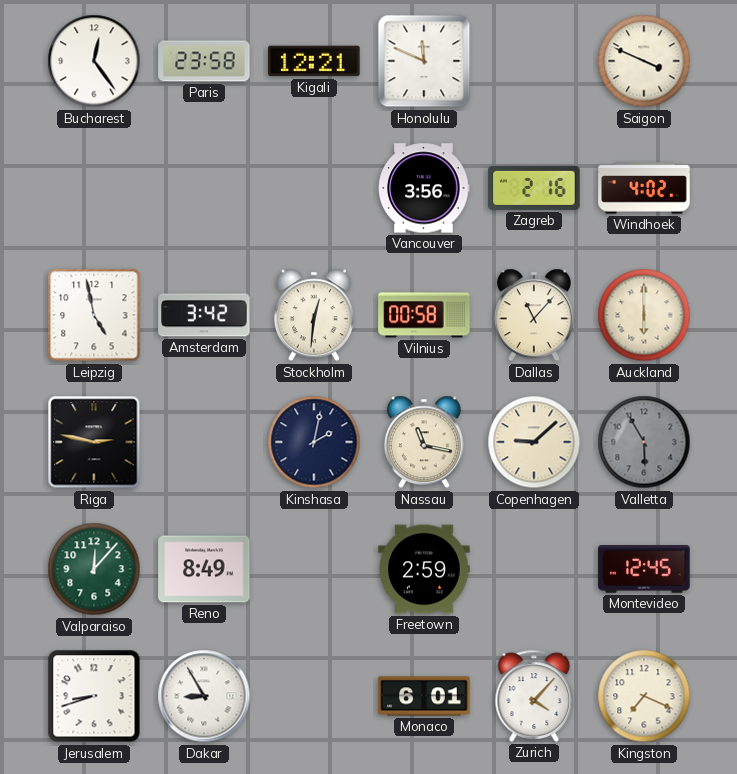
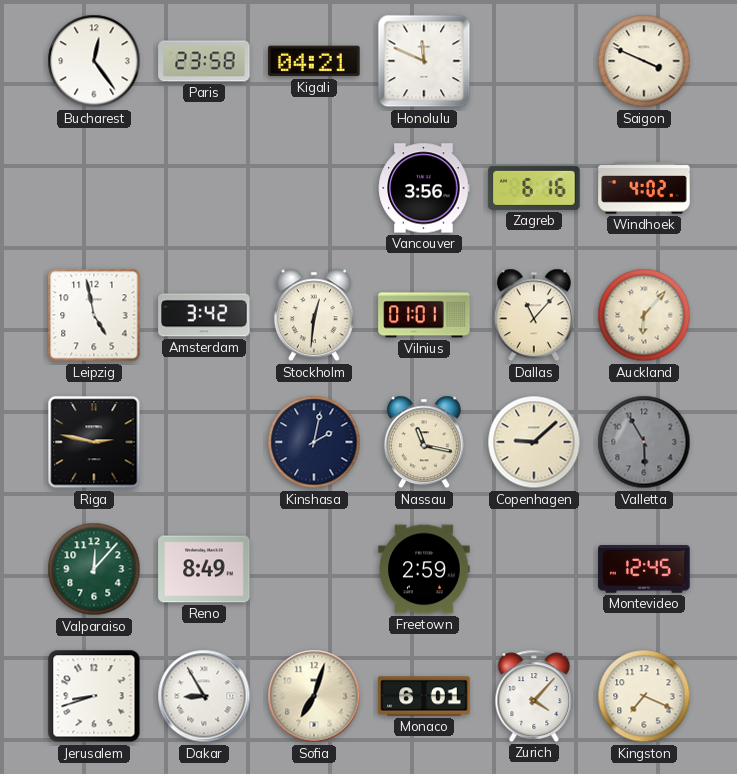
Kigali: 12:21 -> 04:21 (314, 61)
Zagreb: 2:16 -> 6:16 (534, 188)
Vilnius: 00:58 -> 01:01 (424, 315)
Auckland: 6:00 -> 6:07 (644, 315)
Sofia: none -> 7:03 (314, 696)
